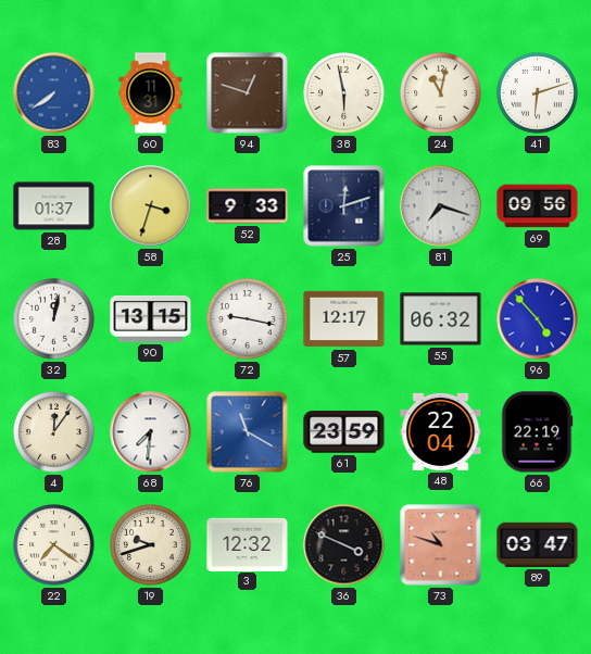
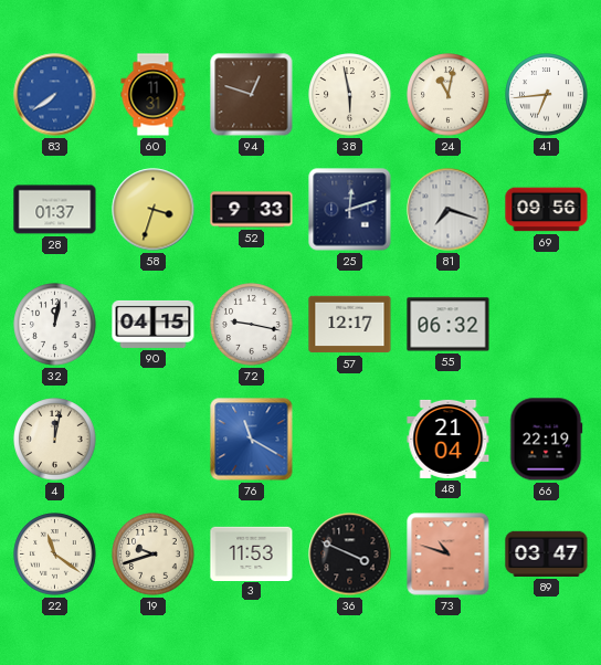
41: 6:12 -> 6:44 (547, 95)
90: 13:15 -> 04:15 (154, 324)
96: 4:53 -> none (538, 319)
4: 12:06 -> 12:02 (55, 440)
68: 7:31 -> none (151, 432)
61: 23:59 -> none (344, 432)
48: 22:04 -> 21:04 (449, 439)
22: 7:21 -> 11:21 (55, 555)
3: 12:32 -> 11:53 (252, 553)
